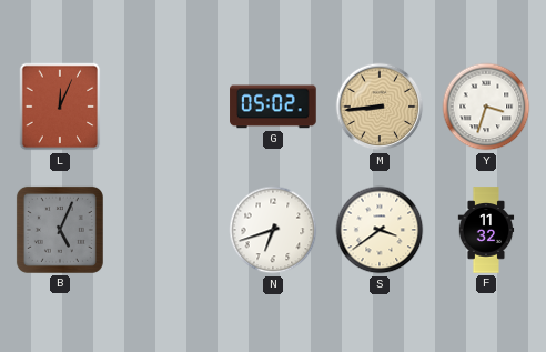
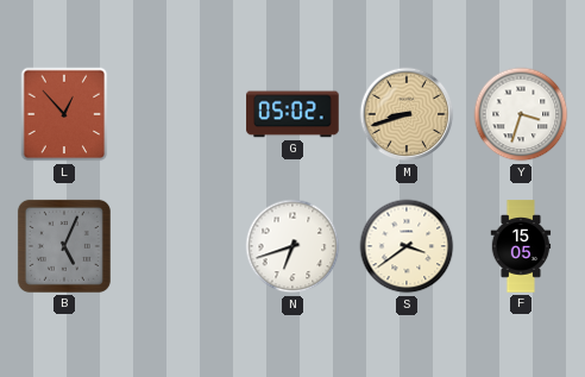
L: 12:04 -> 12:53 (64, 114)
M: 8:44 -> 8:42 (407, 114)
F: 11:32 -> 15:05 (521, 246)
